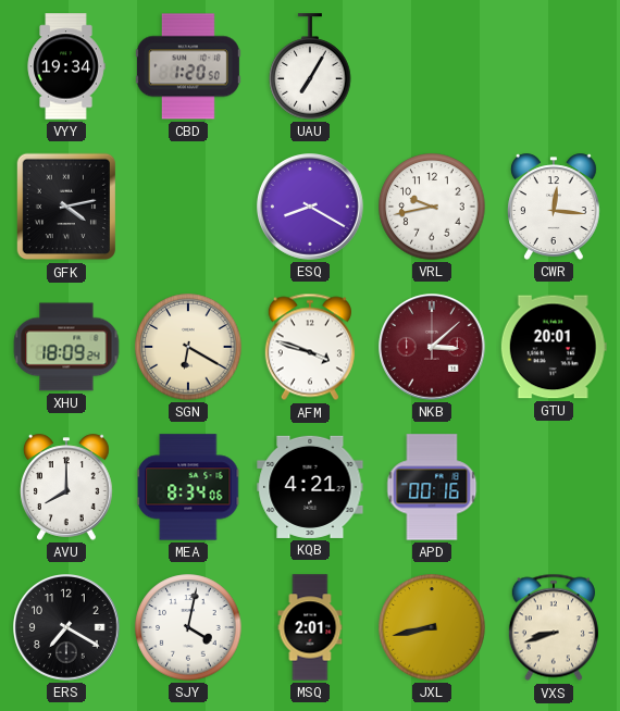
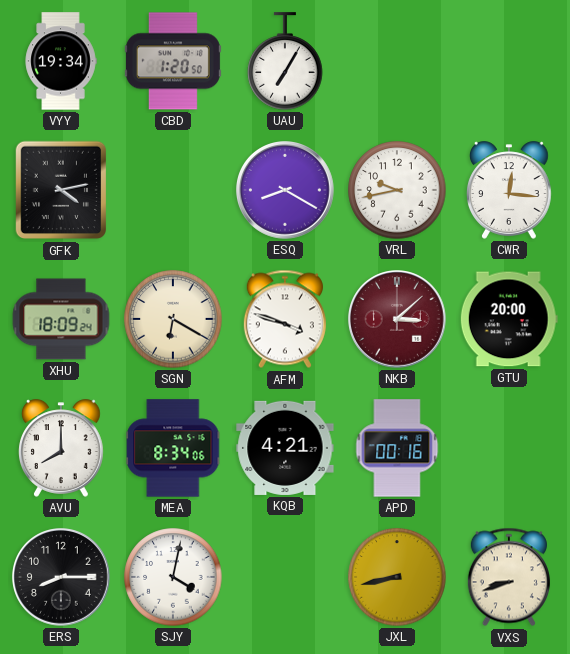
GTU: 20:01 -> 20:00 (509, 319)
ERS: 7:20 -> 8:15 (62, 578)
MSQ: 2:01 -> none (310, 627)
